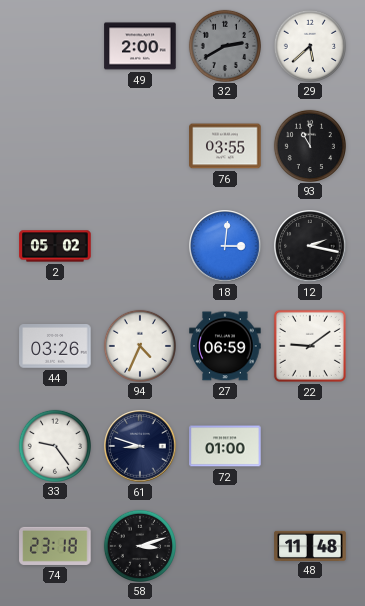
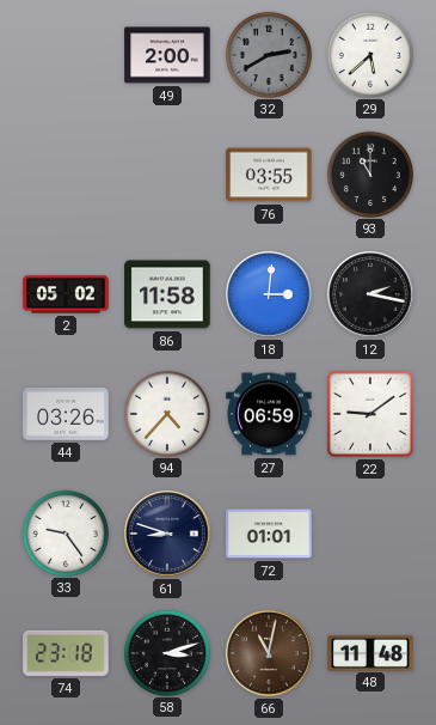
86: none -> 11:58 (167, 294)
94: 4:34 -> 4:37 (166, 413)
72: 01:00 -> 01:01 (269, 534)
66: none -> 11:02 (269, 653)
